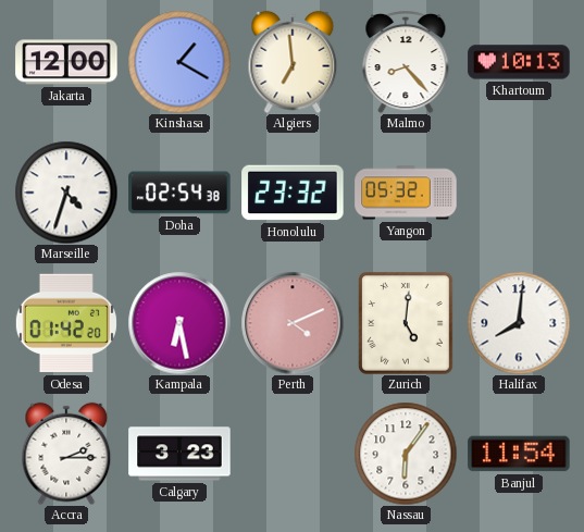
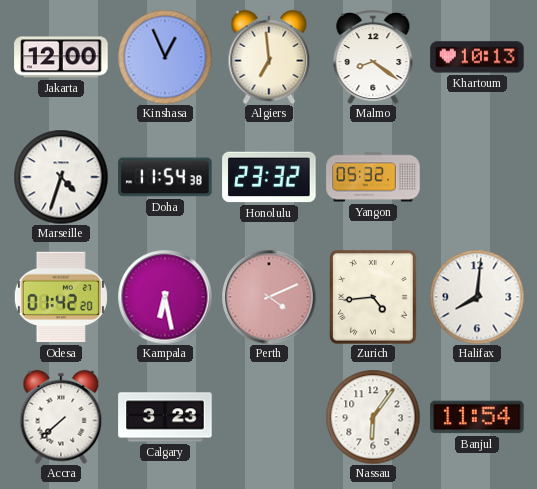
Kinshasa: 1:20 -> 12:56 (165, 57)
Malmo: 8:23 -> 8:21 (373, 58)
Doha: 02:54 -> 11:54 (165, 177)
Zurich: 5:01 -> 4:44 (374, 298)
Accra: 2:15 -> 7:38 (61, 417)
